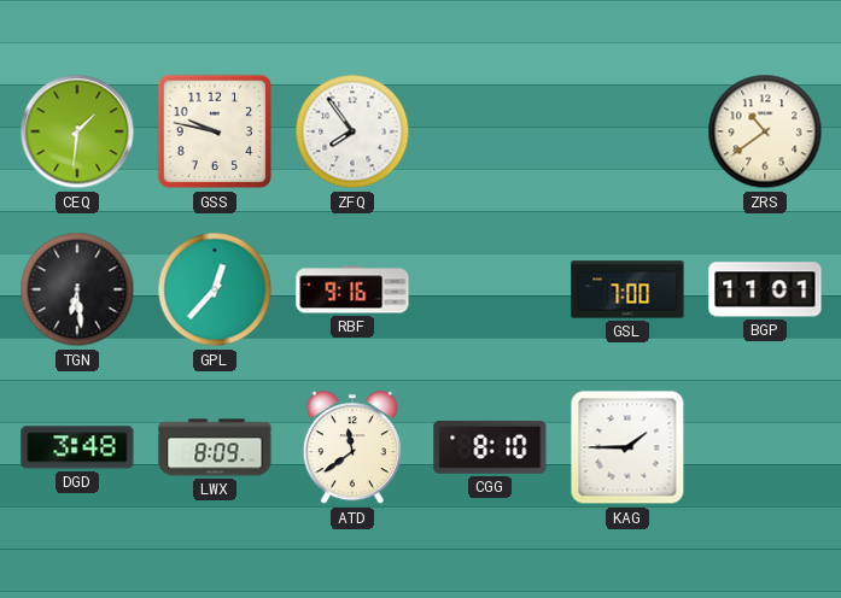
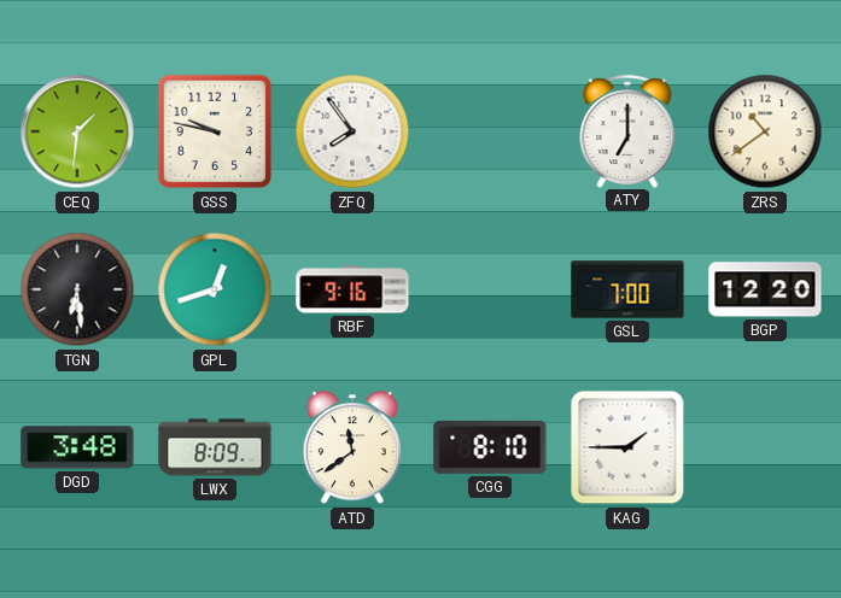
ATY: none -> 7:00 (627, 131)
GPL: 12:37 -> 12:42 (215, 289)
BGP: 11:01 -> 12:20 (765, 289)
